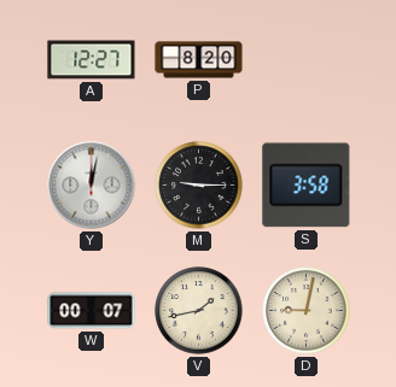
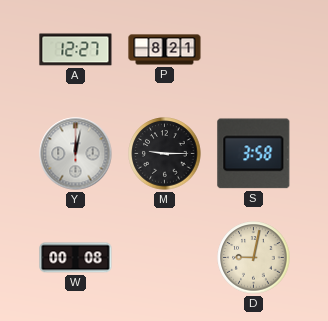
P: 8:20 -> 8:21 (165, 50)
W: 00:07 -> 00:08 (76, 258)
V: 1:43 -> none (199, 311)
